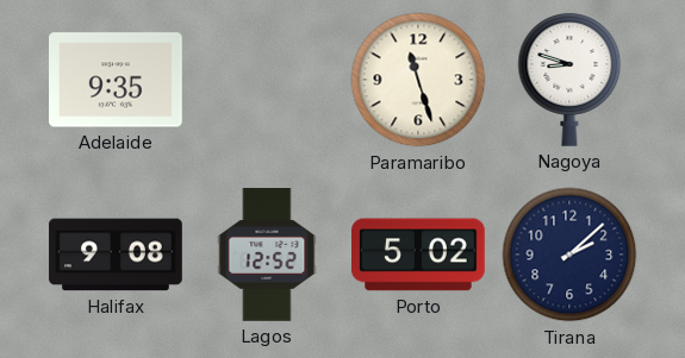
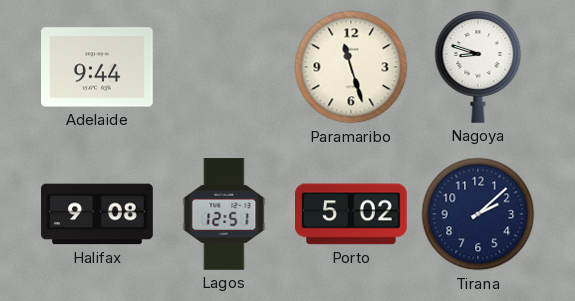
Adelaide: 9:35 -> 9:44 (98, 67)
Lagos: 12:52 -> 12:51 (224, 214)
